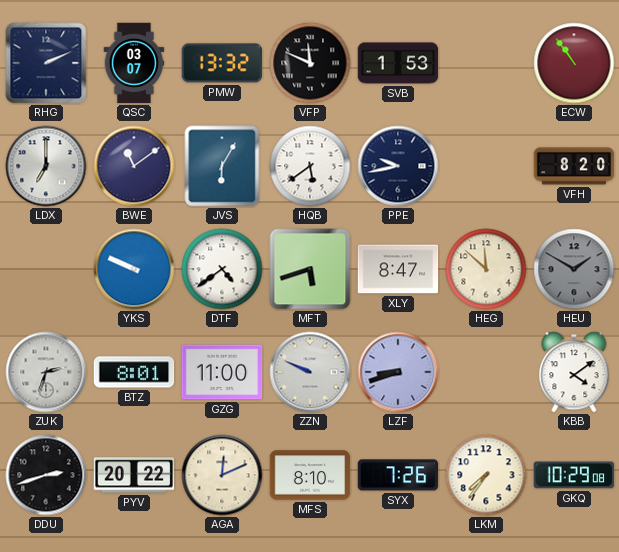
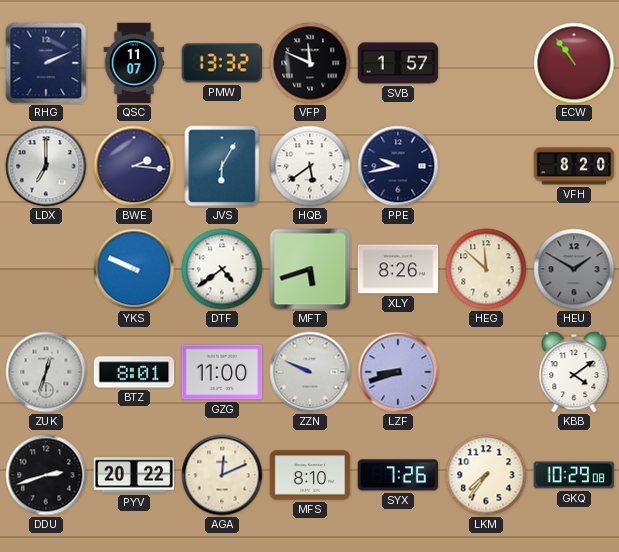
QSC: 03:07 -> 11:07 (134, 63)
SVB: 1:53 -> 1:57 (398, 63)
BWE: 11:09 -> 2:16 (134, 166)
XLY: 8:47 -> 8:26 (398, 269)
ZUK: 2:33 -> 12:33 (46, 372)
